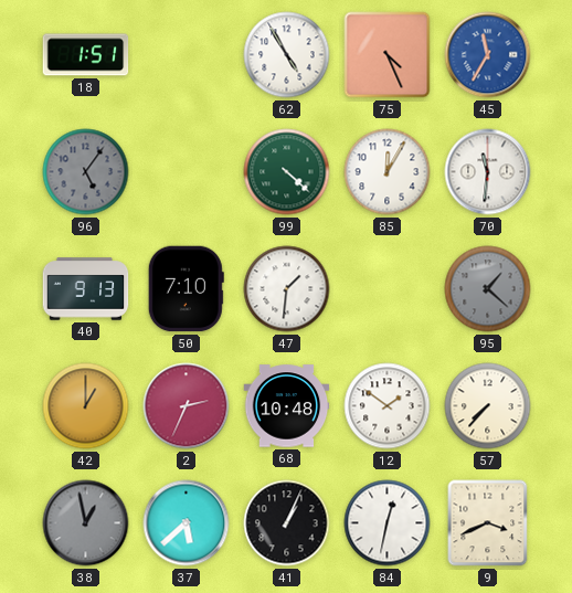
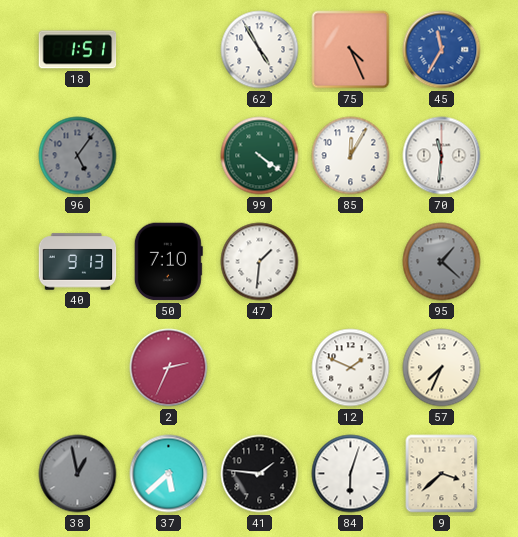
99: 4:22 -> 4:21 (260, 156)
42: 1:00 -> none (86, 406)
68: 10:48 -> none (287, 406)
12: 1:51 -> 1:49 (351, 368)
57: 7:37 -> 7:34 (442, 368)
41: 1:04 -> 1:46 (260, 474)
84: 12:32 -> 6:03 (351, 474)
9: 3:41 -> 3:38 (442, 474)
